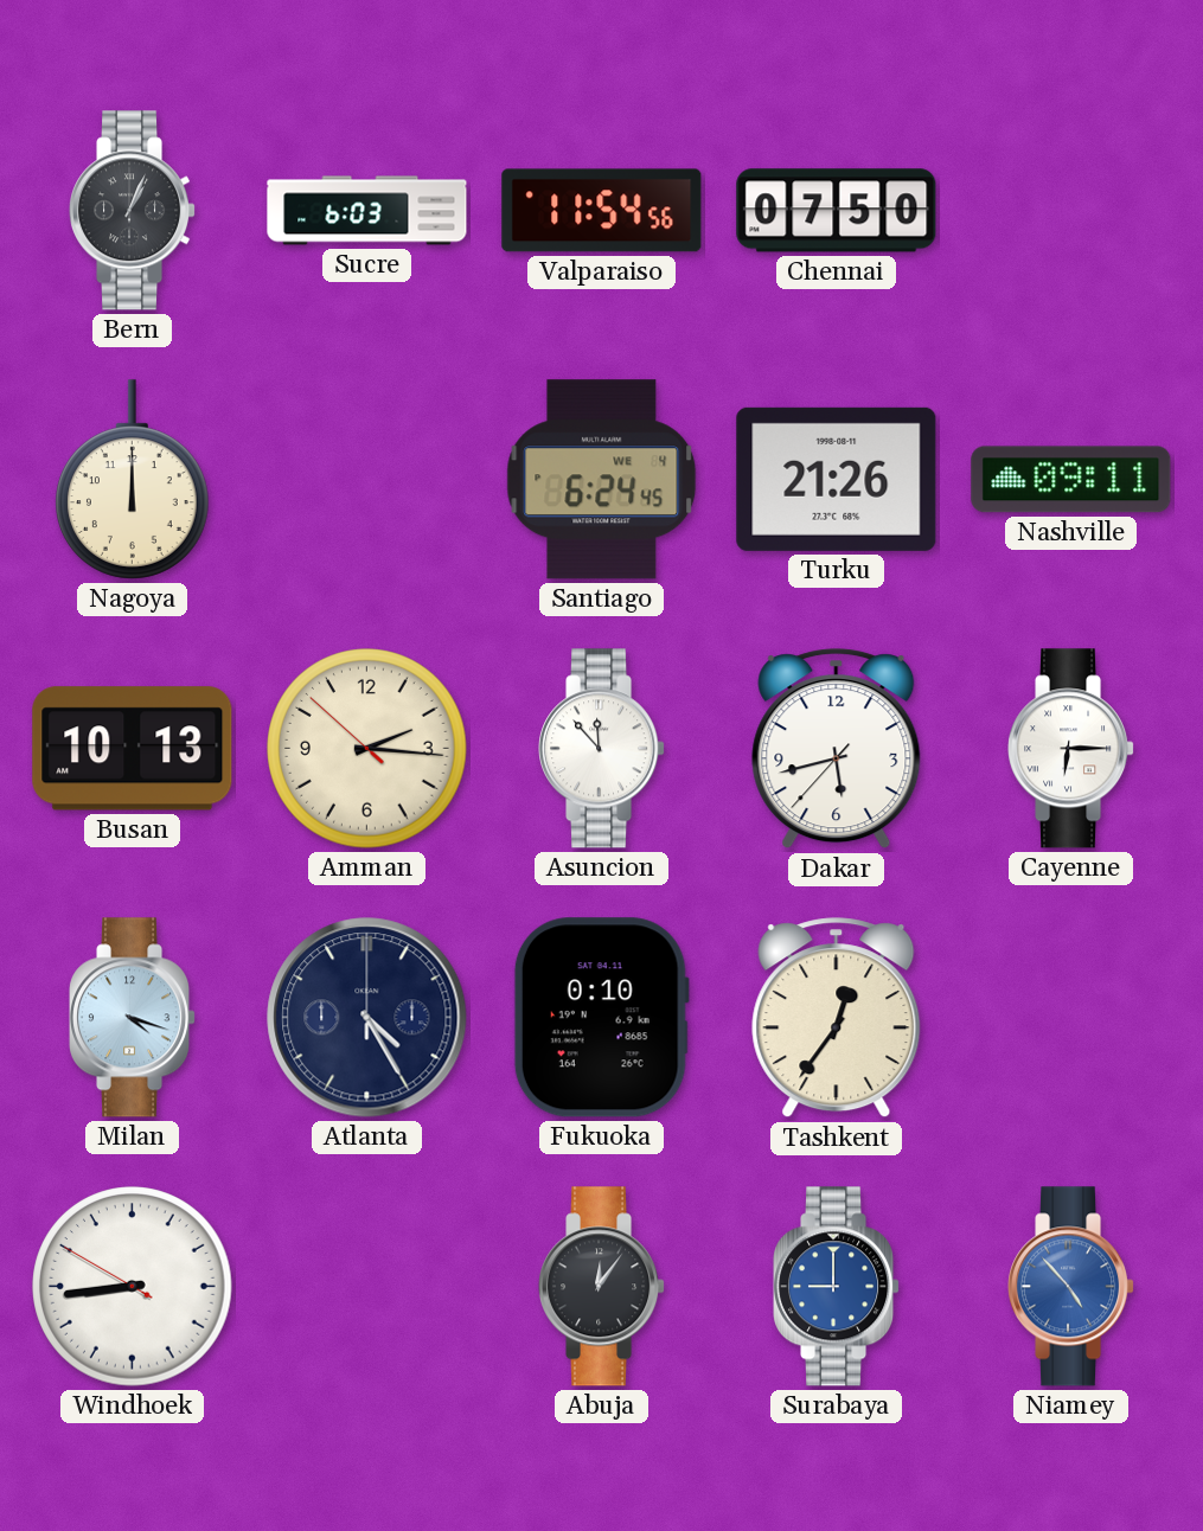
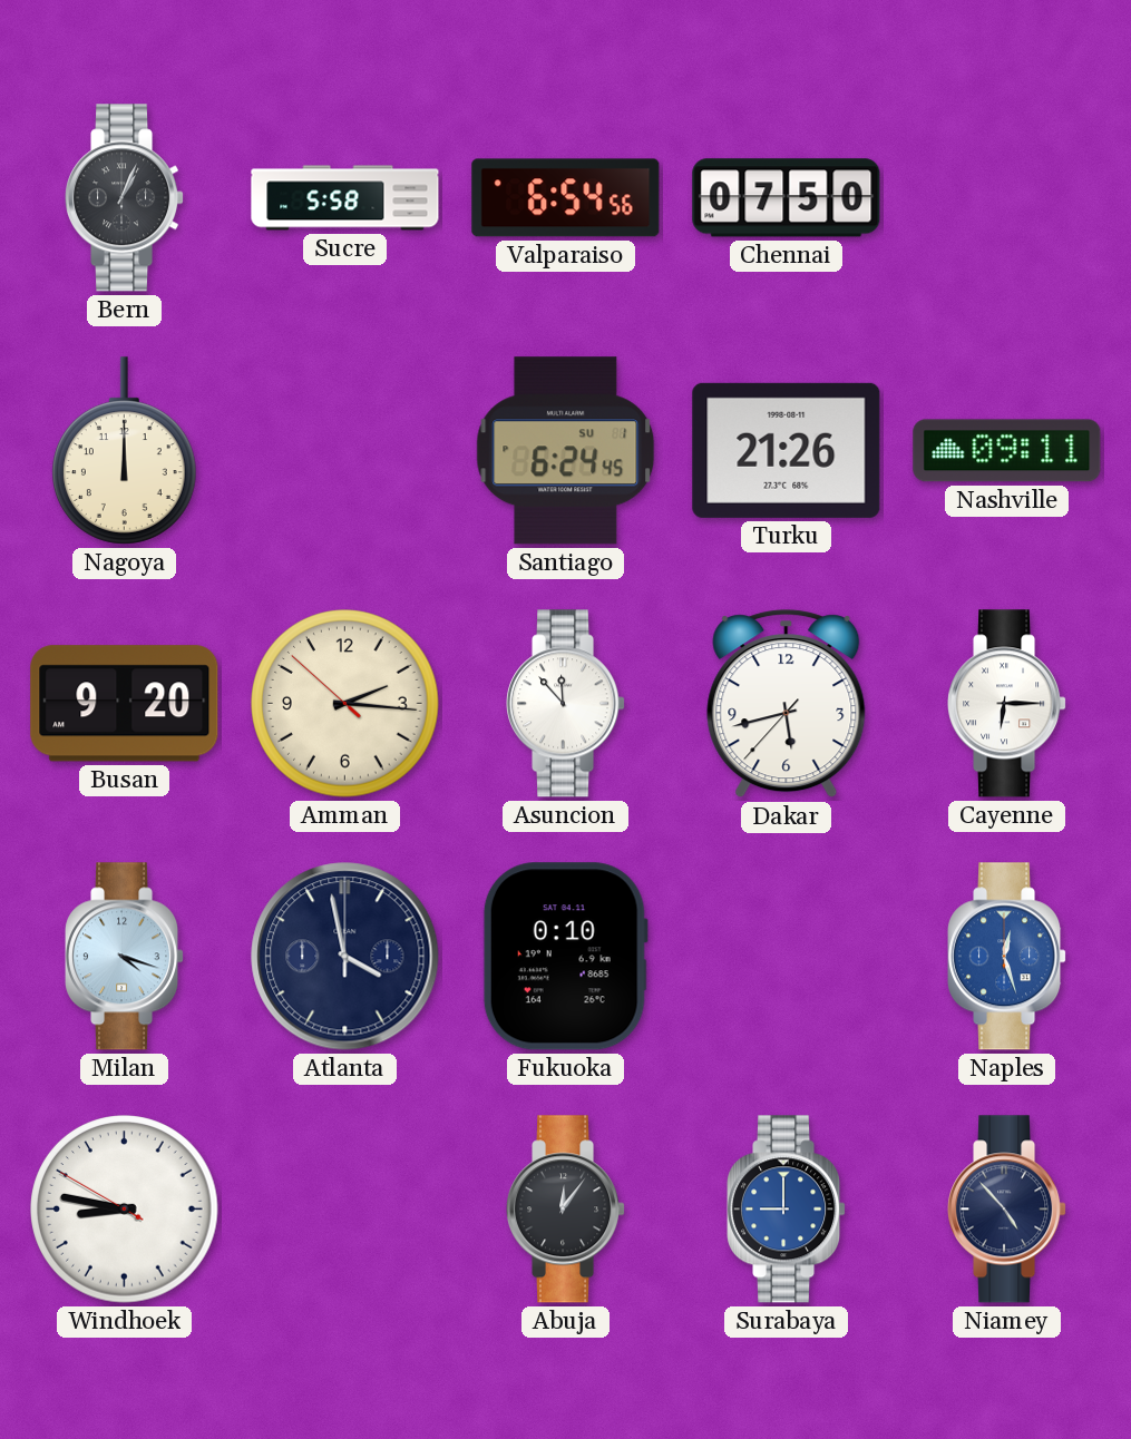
Sucre: 6:03 -> 5:58 (345, 198)
Valparaiso: 11:54 -> 6:54 (566, 198)
Santiago date: WE 4 -> SU 1 (566, 451)
Busan: 10:13 -> 9:20 (125, 704)
Atlanta: 4:25 -> 3:58 (345, 957)
Tashkent: 12:36 -> none (837, 1018)
Naples: none -> 12:27 (1008, 957)
Windhoek: 8:43 -> 8:46 (125, 1210)
Niamey dial: blue -> navy (1008, 1210)
